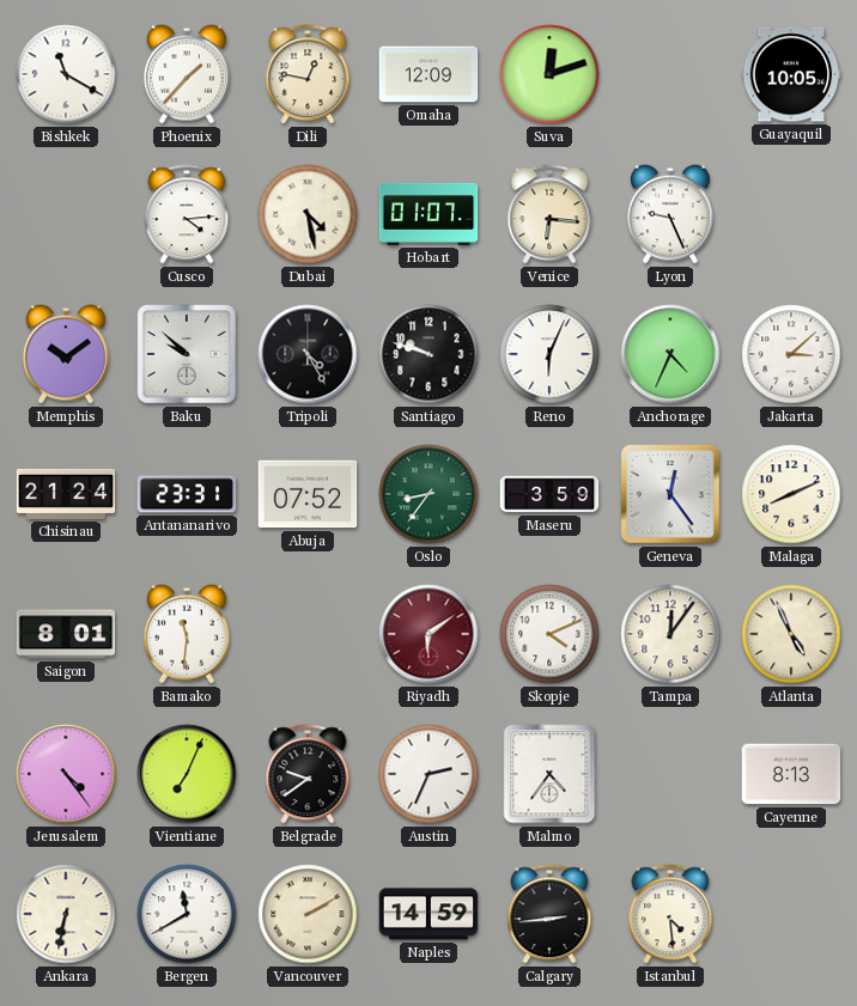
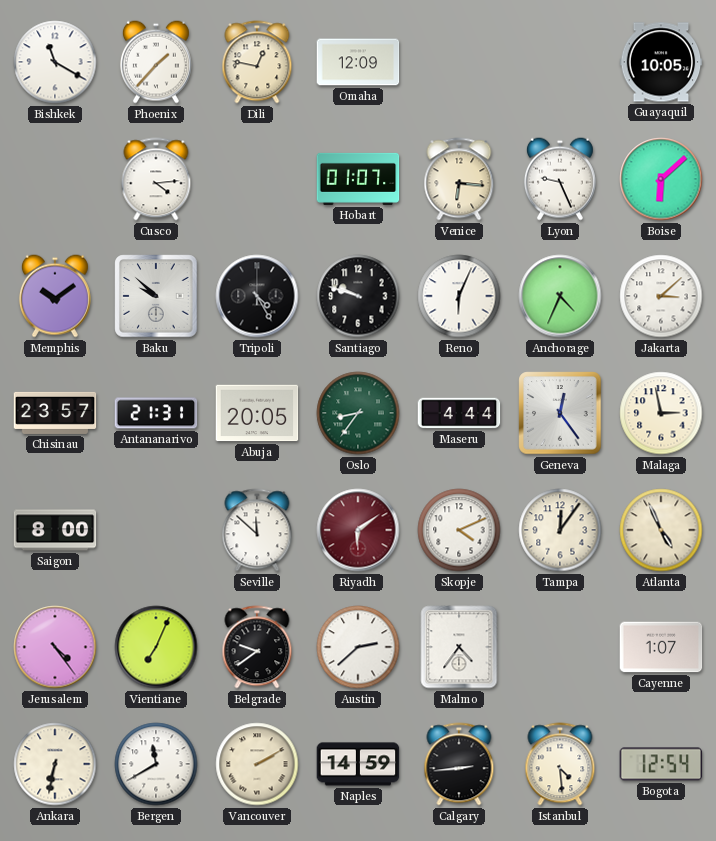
Suva: 12:12 -> none (549, 74)
Dubai: 4:28 -> none (308, 214)
Boise: none -> 6:08 (661, 179)
Chisinau: 21:24 -> 23:57 (55, 413)
Antananarivo: 23:31 -> 21:31 (156, 413)
Abuja: 07:52 -> 20:05 (257, 413)
Maseru: 3:59 -> 4:44 (459, 413)
Malaga: 8:11 -> 2:58 (661, 413)
Saigon: 8:01 -> 8:00 (55, 530)
Bamako: 11:31 -> none (187, 634)
Seville: none -> 11:52 (257, 530)
Austin: 2:34 -> 2:38 (358, 647)
Cayenne: 8:13 -> 1:07 (661, 647)
Bogota: none -> 12:54 (661, 764)
